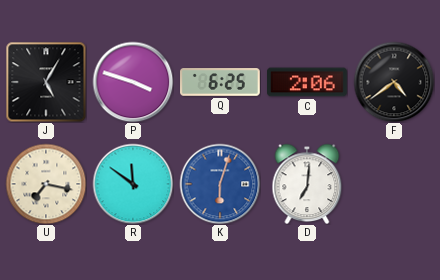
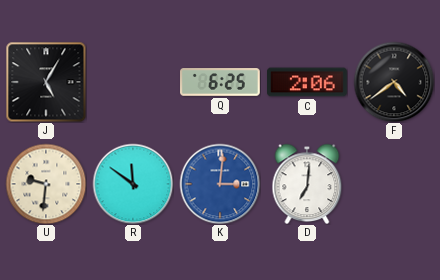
P: 3:48 -> none (133, 82)
U: 7:17 -> 9:31 (46, 184)
K: 6:03 -> 3:01 (220, 184)
